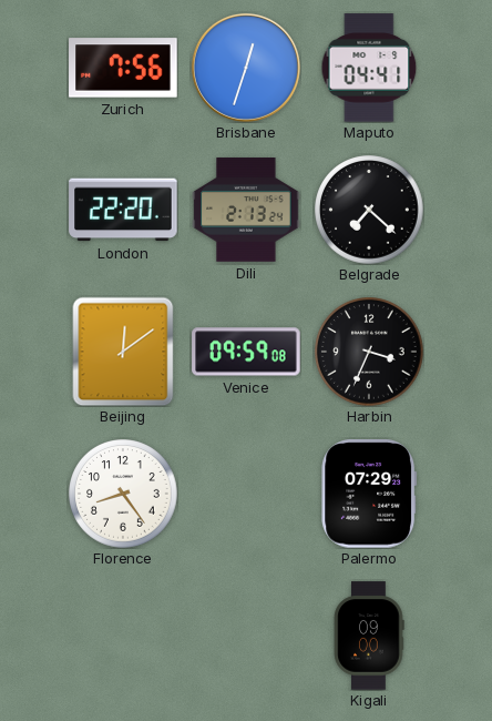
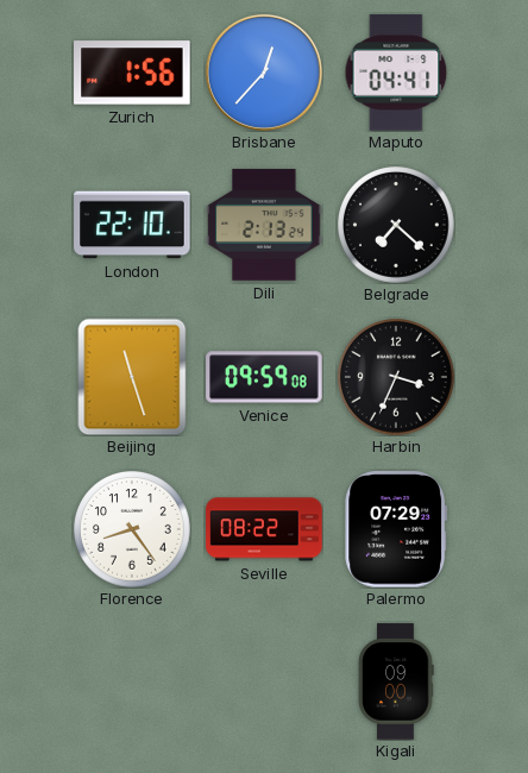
Zurich: 7:56 -> 1:56 (132, 73)
Brisbane: 12:33 -> 12:37 (264, 73)
London: 22:20 -> 22:10 (132, 225)
Beijing: 12:09 -> 11:27 (132, 377)
Seville: none -> 08:22 (264, 529)
